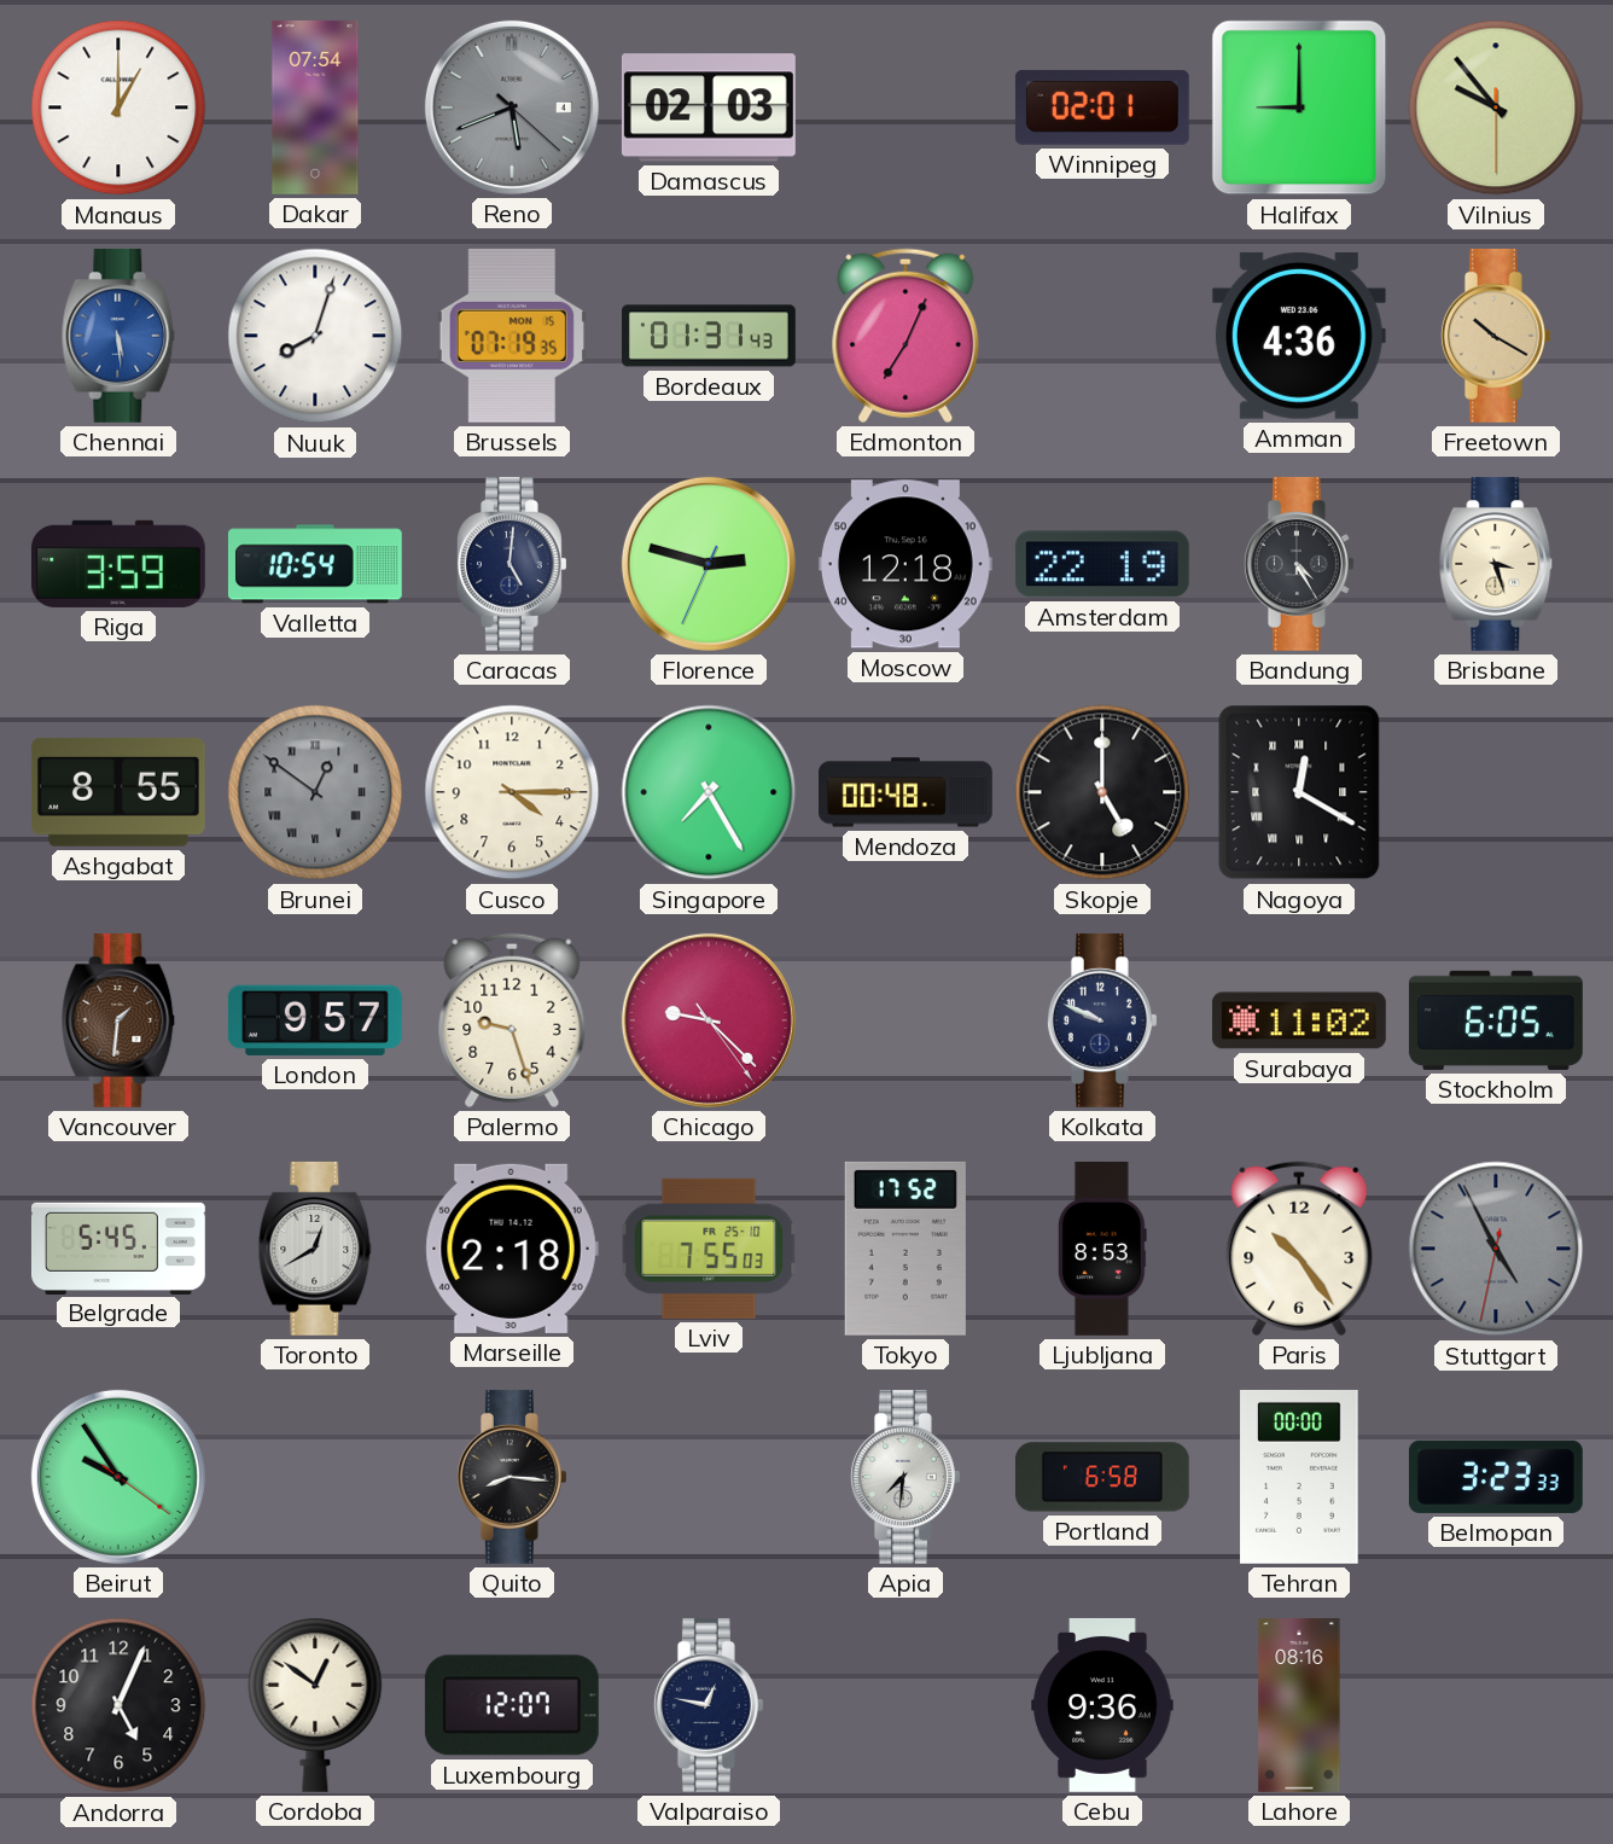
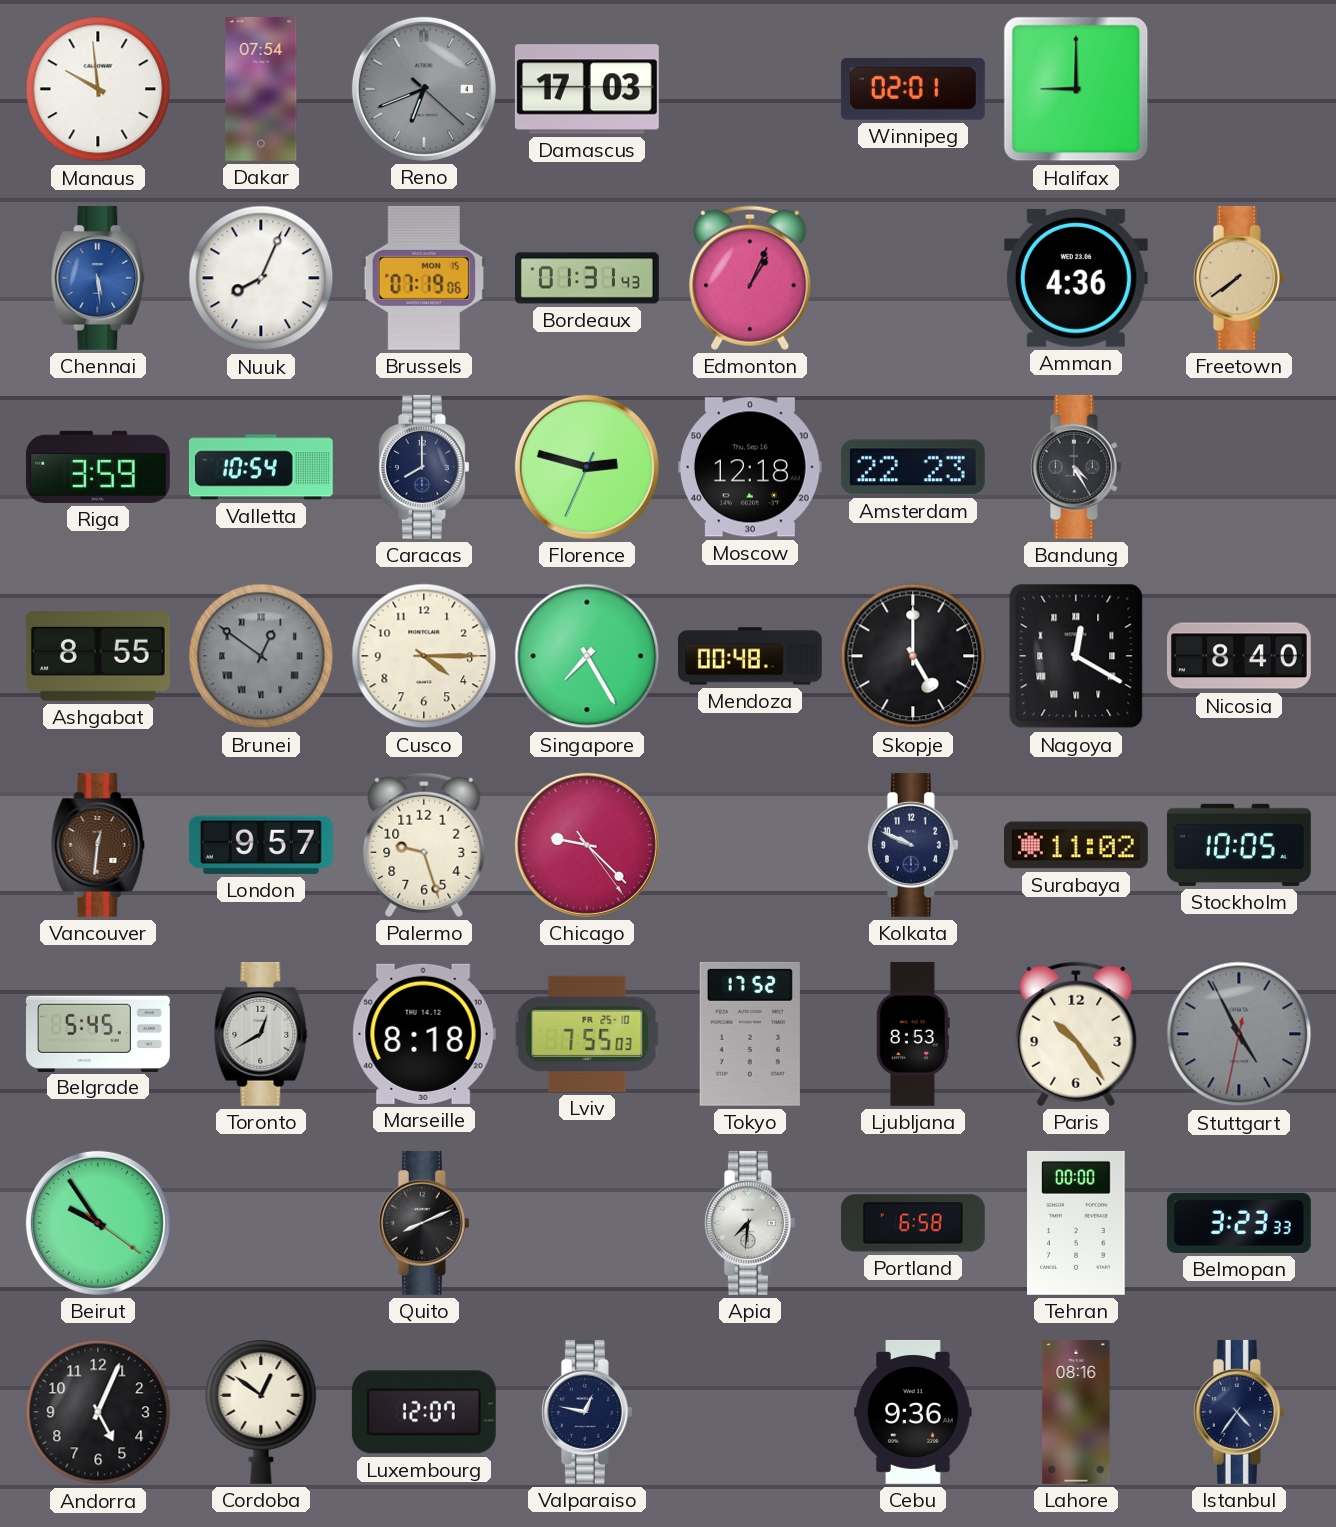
Manaus: 1:00 -> 9:59 (98, 89)
Reno: 5:41 -> 6:41 (424, 89)
Damascus: 02:03 -> 17:03 (587, 89)
Vilnius: 9:53 -> none (1496, 107)
Nuuk: 8:03 -> 8:04 (261, 278)
Brussels: 07:19:35 -> 07:19:06 (424, 278)
Edmonton: 7:04 -> 1:04 (750, 278)
Freetown: 10:20 -> 7:39 (1239, 278)
Caracas: 5:01 -> 8:00 (424, 467)
Amsterdam: 22:19 -> 22:23 (913, 467)
Brisbane: 3:27 -> none (1496, 564)
Nicosia: none -> 8:40 (1239, 656)
Vancouver: 1:31 -> 12:31 (98, 845)
Stockholm: 6:05 -> 10:05 (1239, 845)
Marseille: 2:18 -> 8:18 (424, 1034)
Quito: 8:16 -> 8:11 (424, 1223)
Istanbul: none -> 4:36 (1239, 1412)
